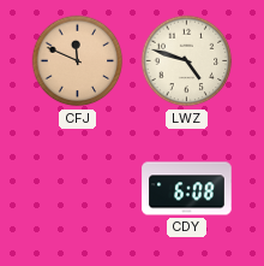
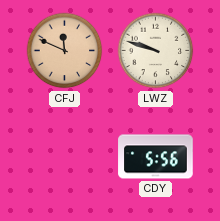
LWZ: 4:48 -> 9:48 (156, 51)
CDY: 6:08 -> 5:56 (156, 157)
